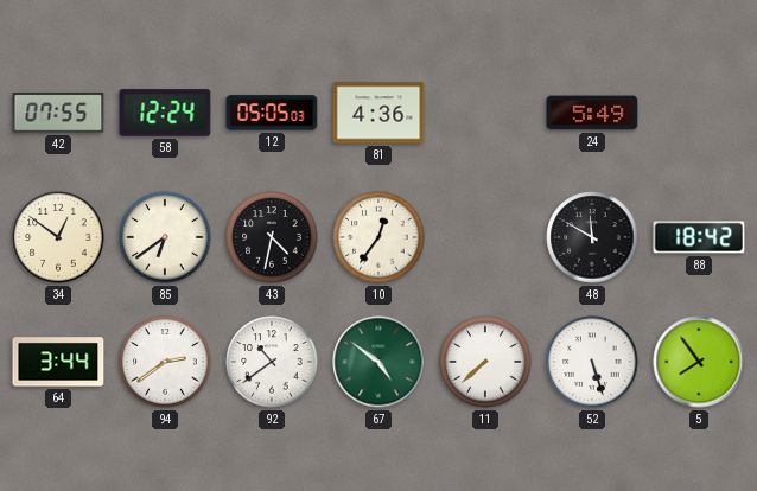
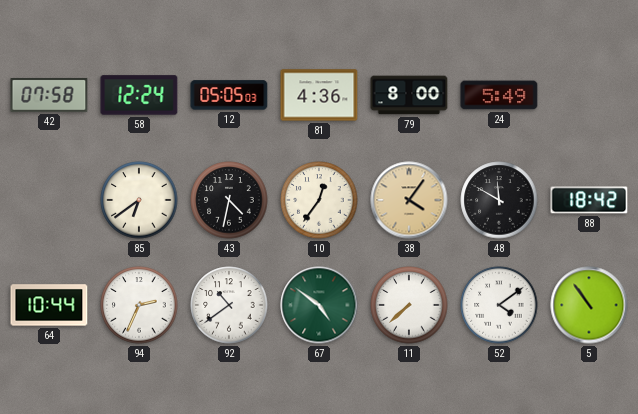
42: 07:55 -> 07:58 (49, 95)
79: none -> 8:00 (409, 95)
34: 12:51 -> none (58, 237)
38: none -> 4:06 (409, 200)
64: 3:44 -> 10:44 (49, 305)
94: 2:39 -> 2:34 (139, 305)
52: 5:27 -> 4:09 (499, 305)
5: 7:54 -> 10:54 (589, 305)
